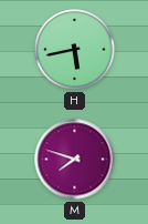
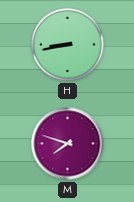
H: 5:43 -> 8:43 (68, 45)
